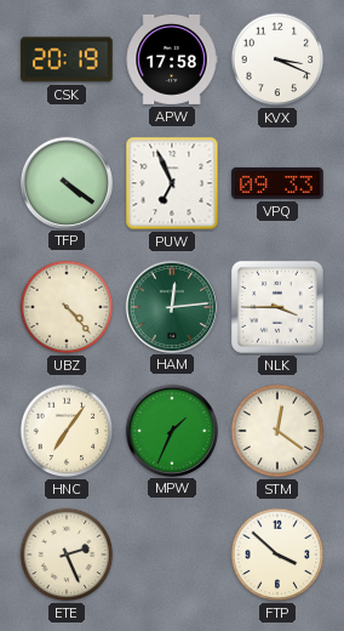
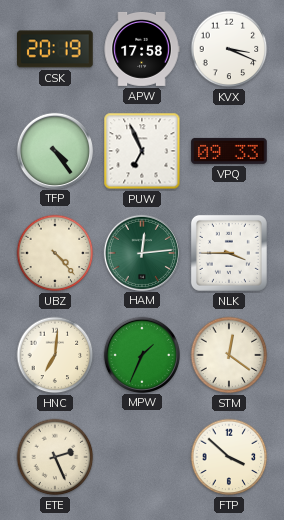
TFP: 4:21 -> 4:24 (54, 150)
HNC: 7:06 -> 7:01 (55, 355)
